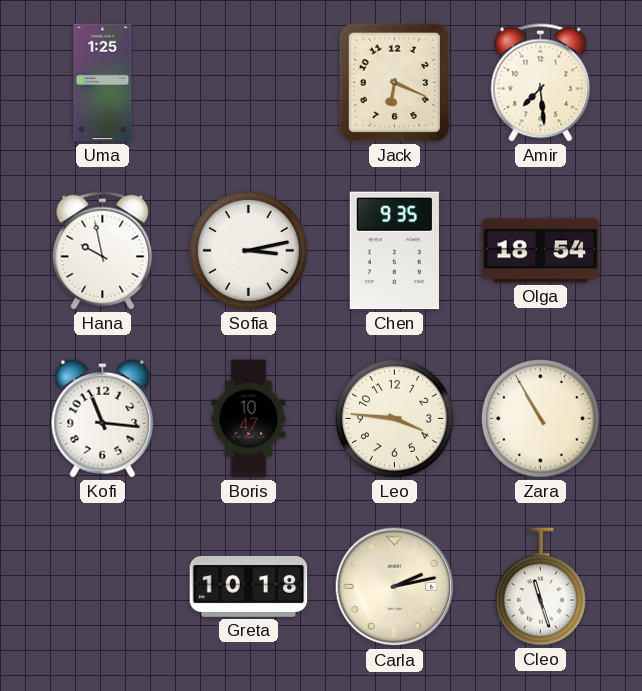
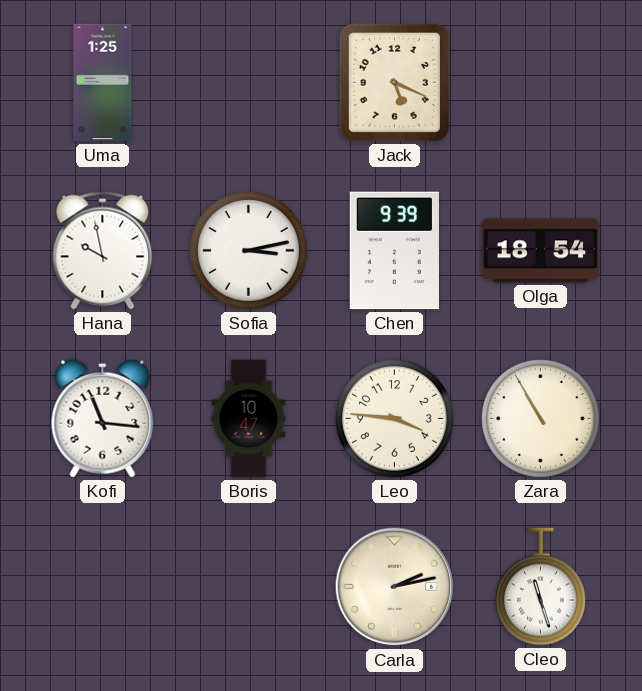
Jack: 6:19 -> 5:19 (394, 82)
Amir: 7:29 -> none (541, 83)
Chen: 9:35 -> 9:39 (394, 251)
Greta: 10:18 -> none (249, 586)
